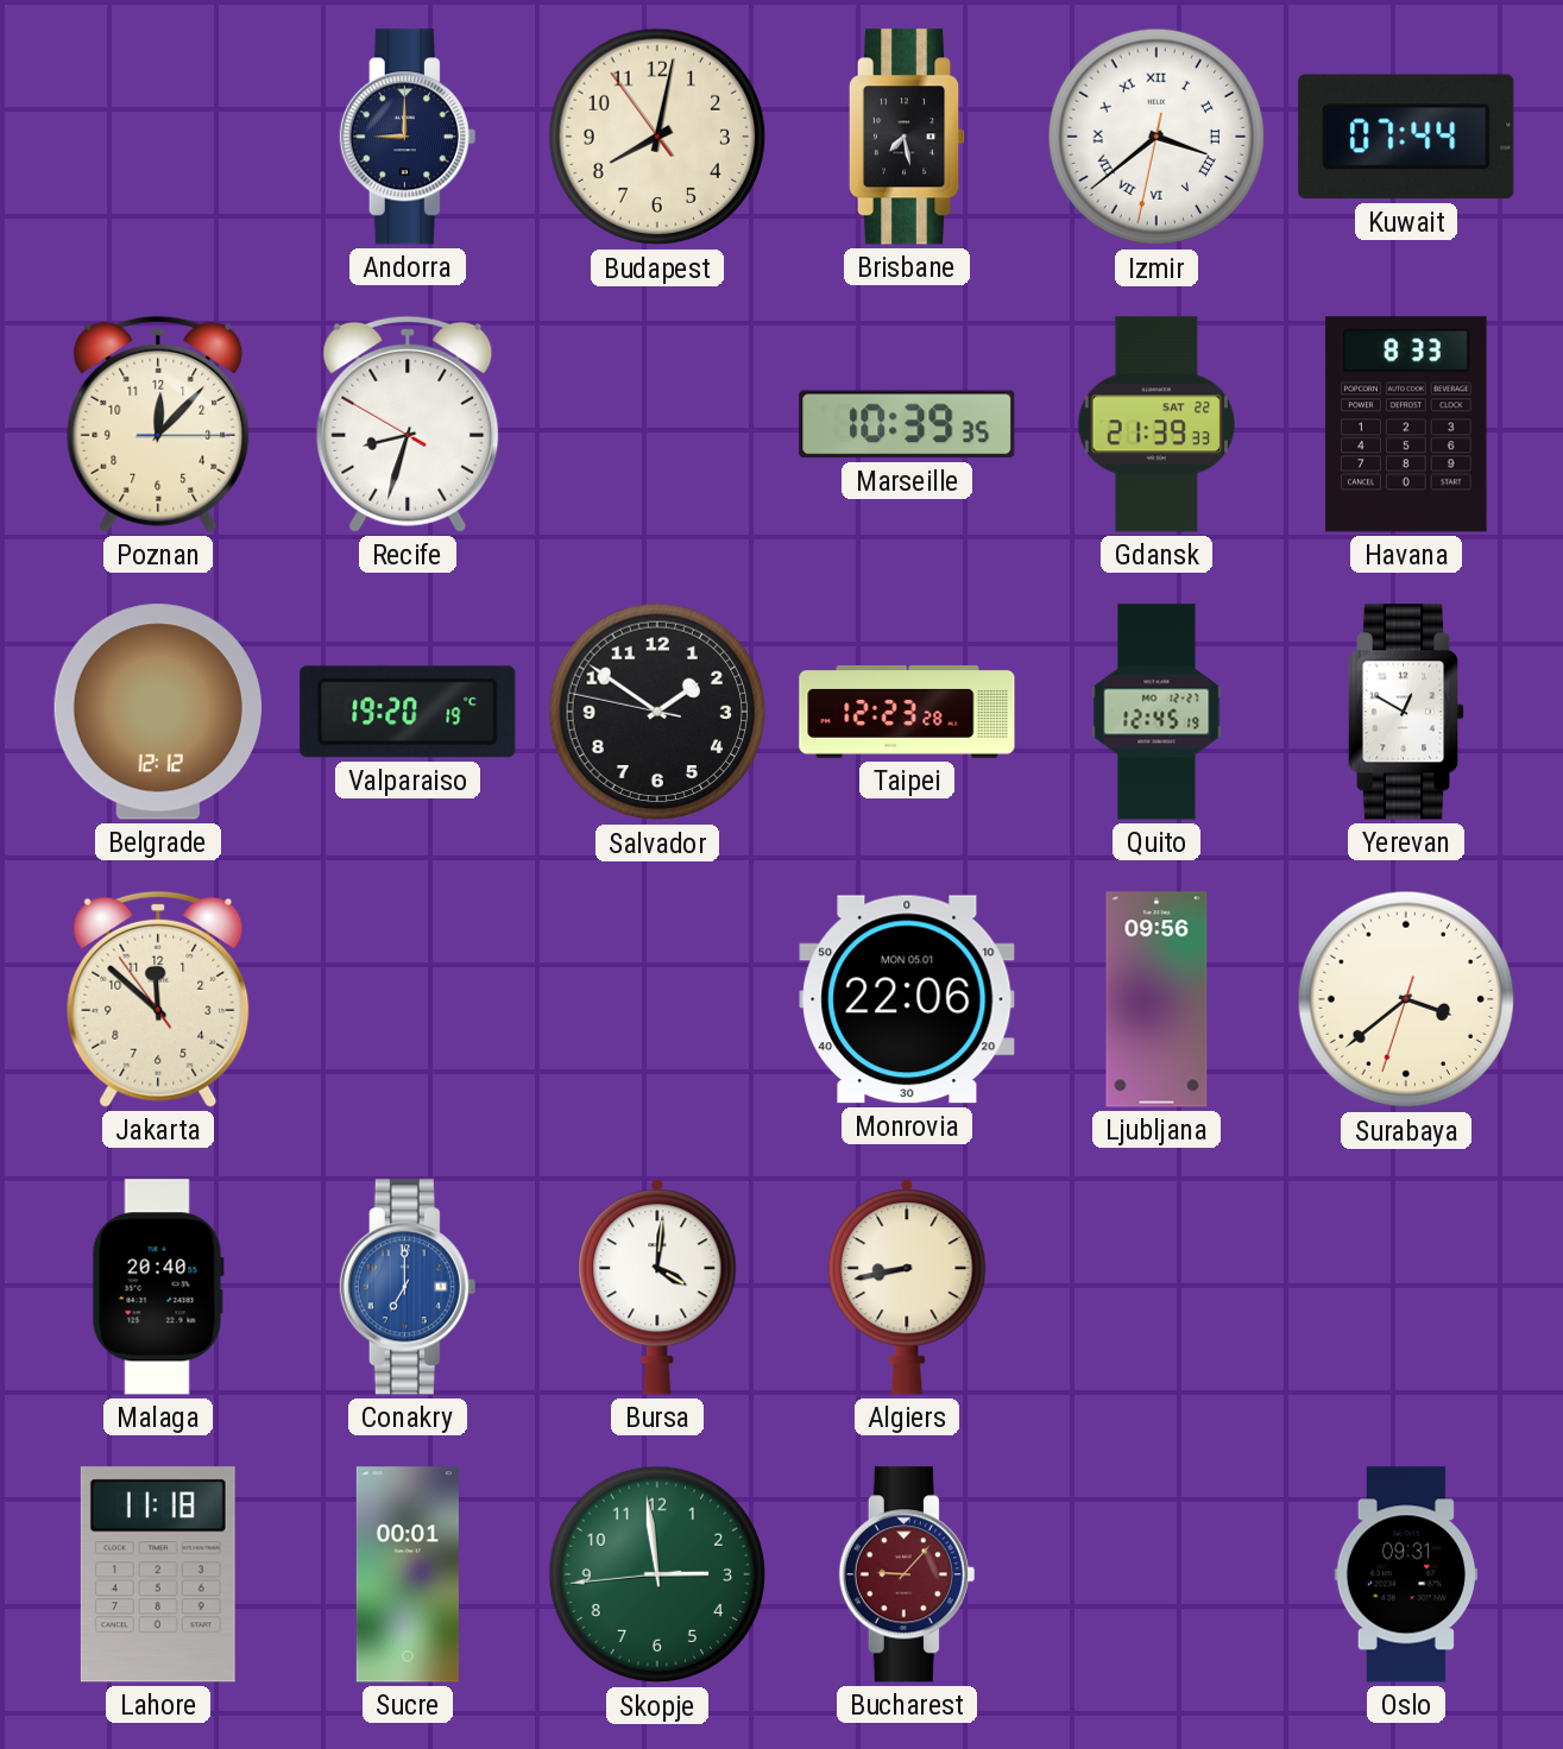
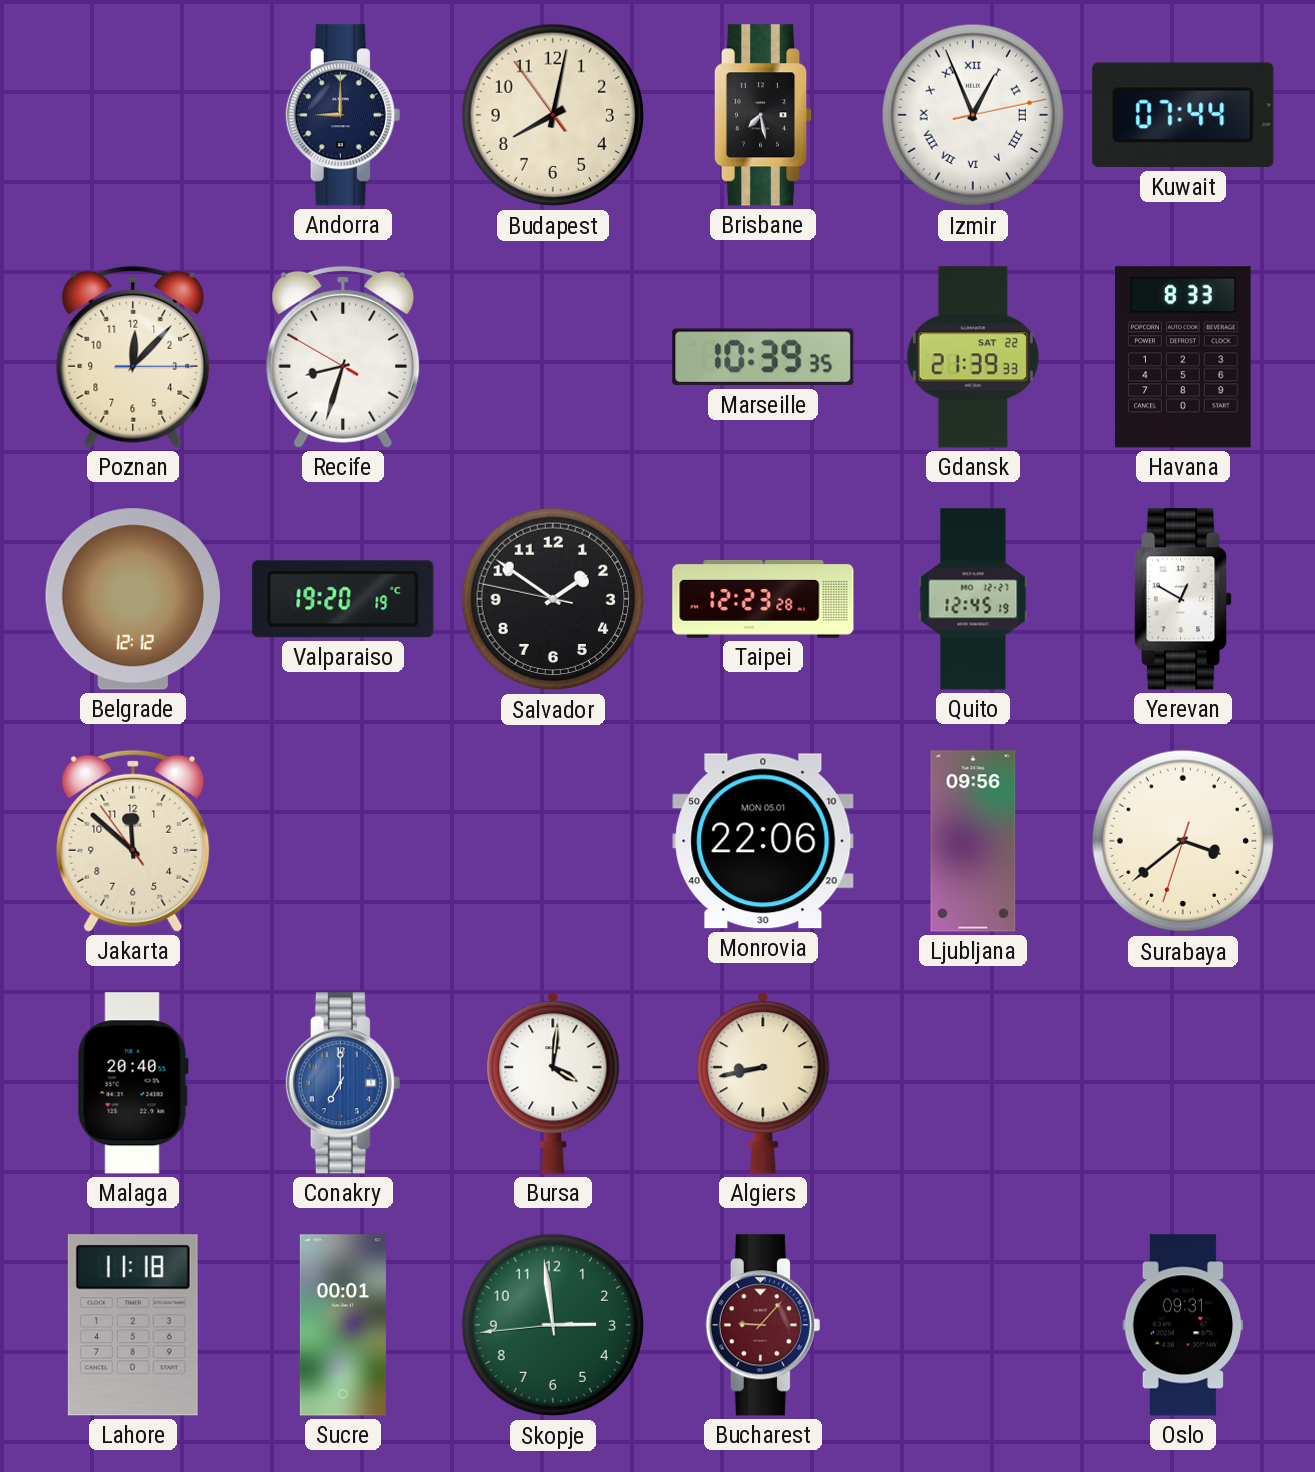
Izmir: 3:38 -> 12:56 (973, 115)
